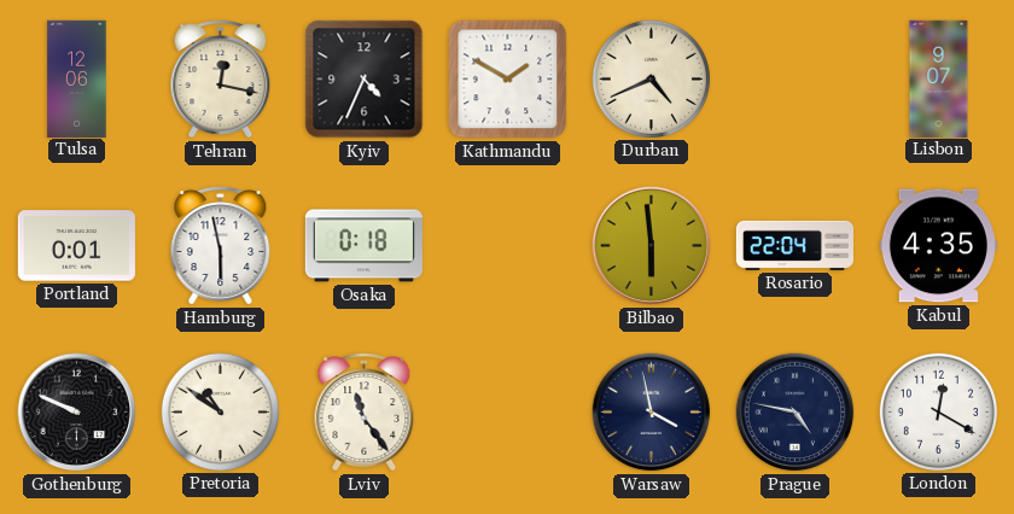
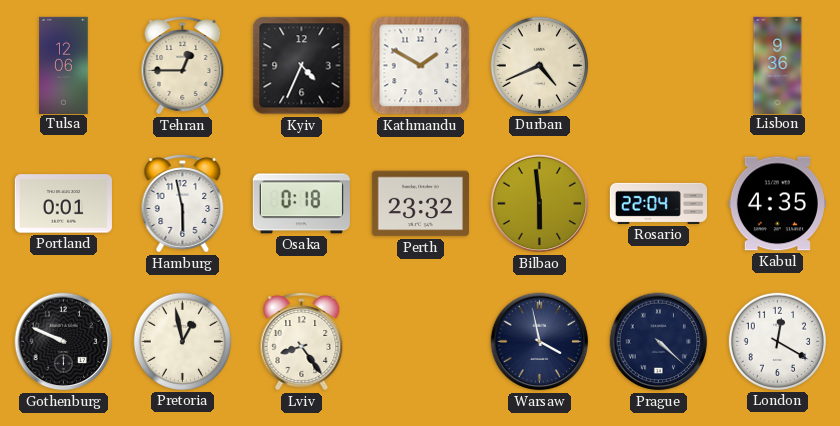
Tehran: 12:17 -> 12:45 (183, 66)
Lisbon: 9:07 -> 9:36 (778, 65)
Perth: none -> 23:32 (420, 204)
Pretoria: 10:51 -> 12:58 (182, 341)
Lviv: 11:24 -> 8:24 (302, 342)
Prague: 4:47 -> 4:22 (659, 342)
